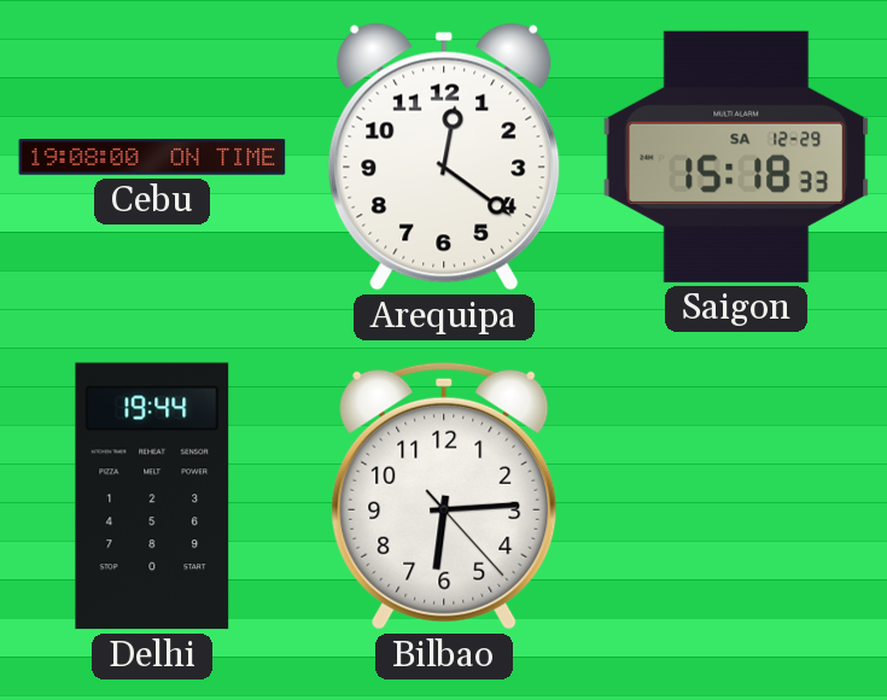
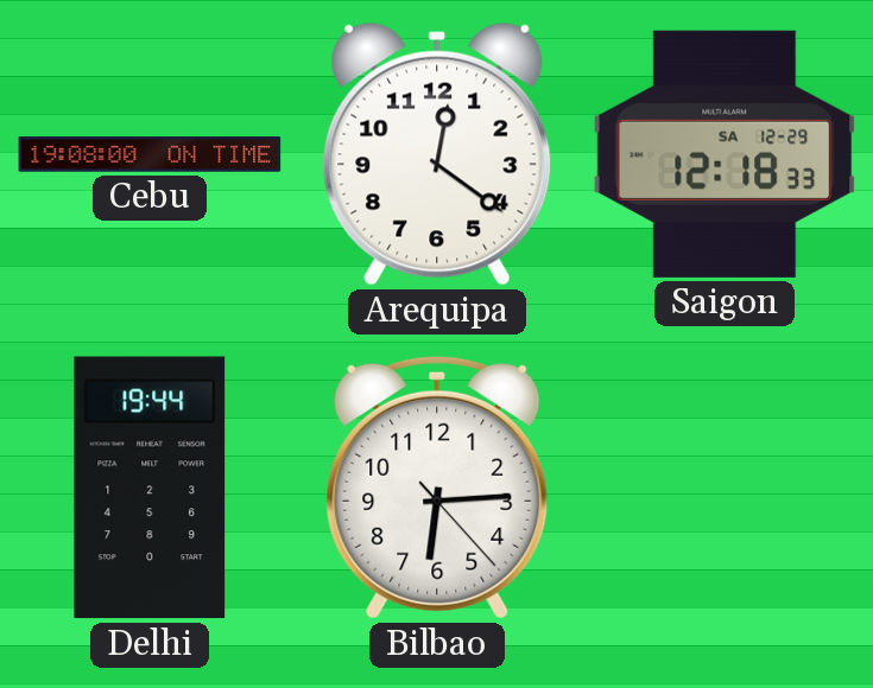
Saigon: 15:18 -> 12:18 (725, 154)
